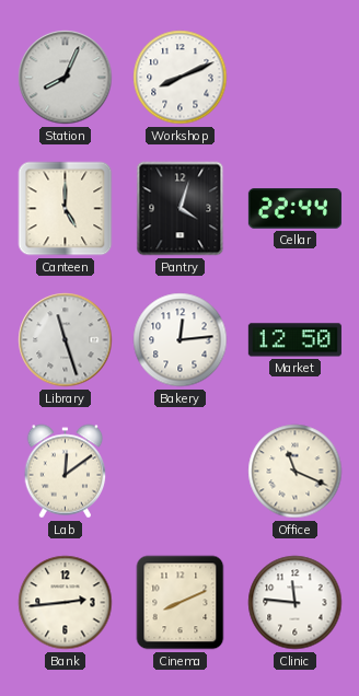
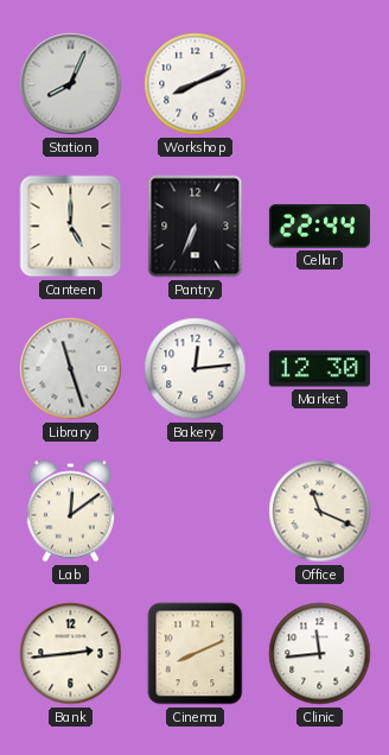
Pantry: 4:03 -> 6:34 (196, 227)
Market: 12:50 -> 12:30 (319, 369)
Clinic: 11:46 -> 11:44 (320, 654)
